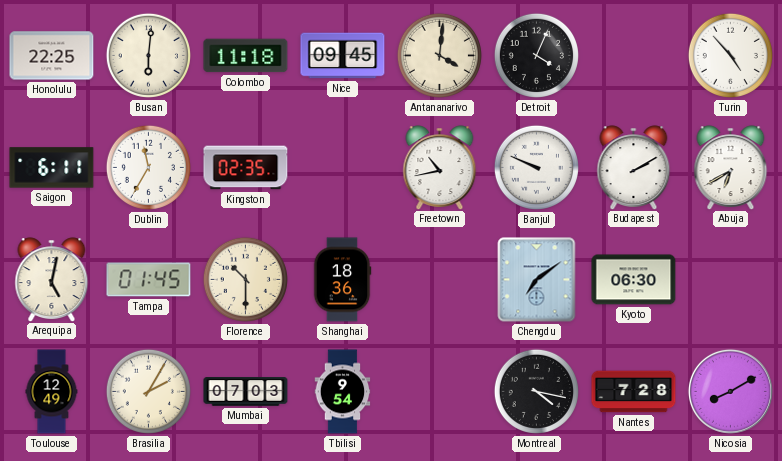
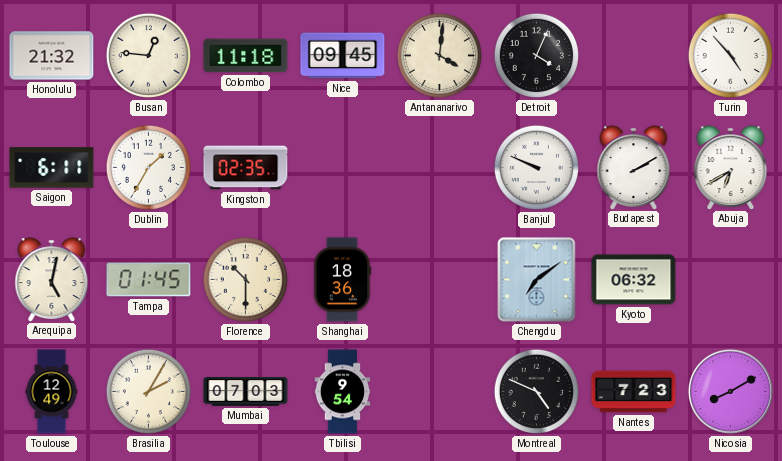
Honolulu: 22:25 -> 21:32 (52, 56)
Busan: 6:01 -> 12:46 (148, 55)
Dublin: 11:35 -> 1:35 (148, 167)
Freetown: 10:43 -> none (440, 167)
Kyoto: 06:30 -> 06:32 (634, 280)
Montreal: 4:17 -> 4:49 (536, 391)
Nantes: 7:28 -> 7:23 (634, 392)
